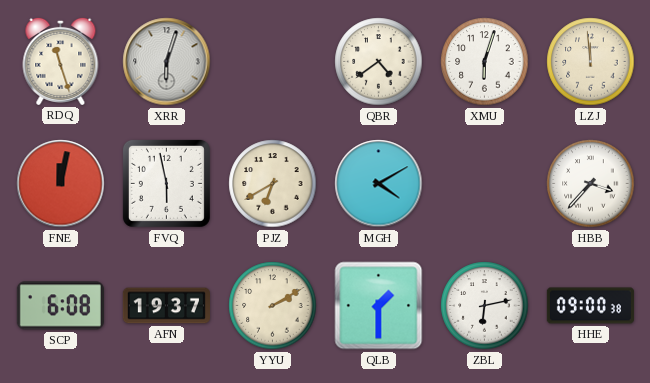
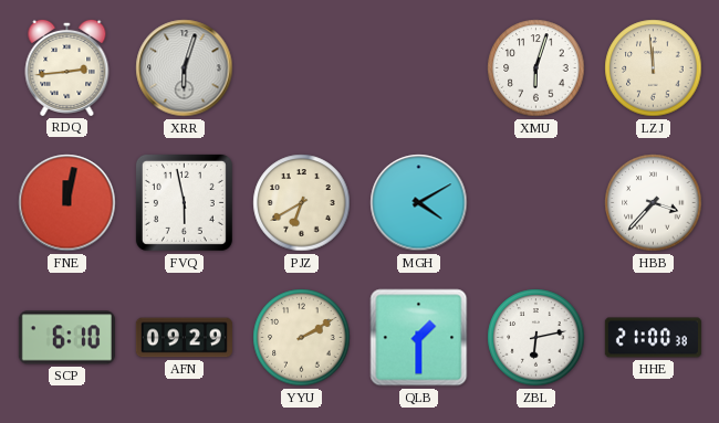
RDQ: 11:27 -> 2:44 (67, 67)
QBR: 4:39 -> none (379, 62)
SCP: 6:08 -> 6:10 (66, 338)
AFN: 19:37 -> 09:29 (184, 338)
HHE: 09:00 -> 21:00 (653, 338)
